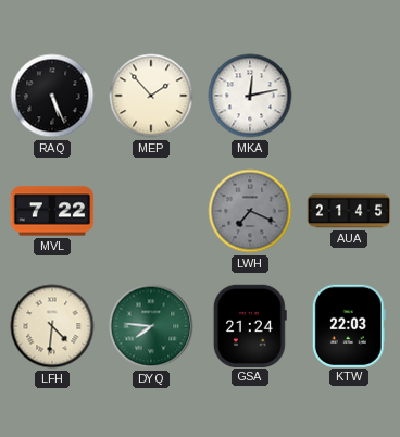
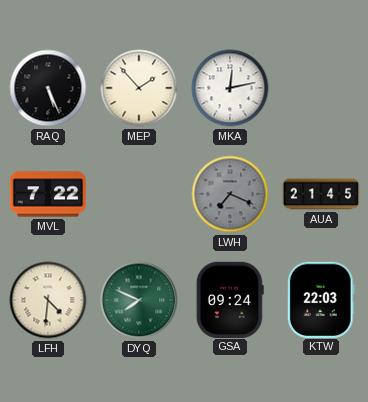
DYQ: 7:46 -> 7:49 (139, 300)
GSA: 21:24 -> 09:24 (230, 299)
